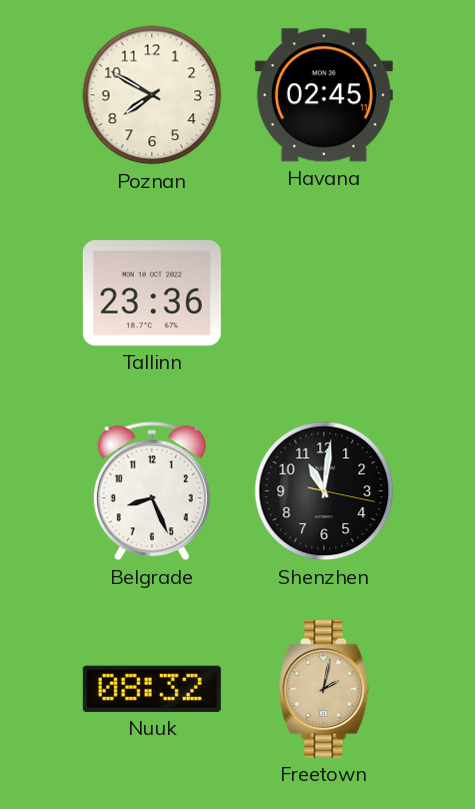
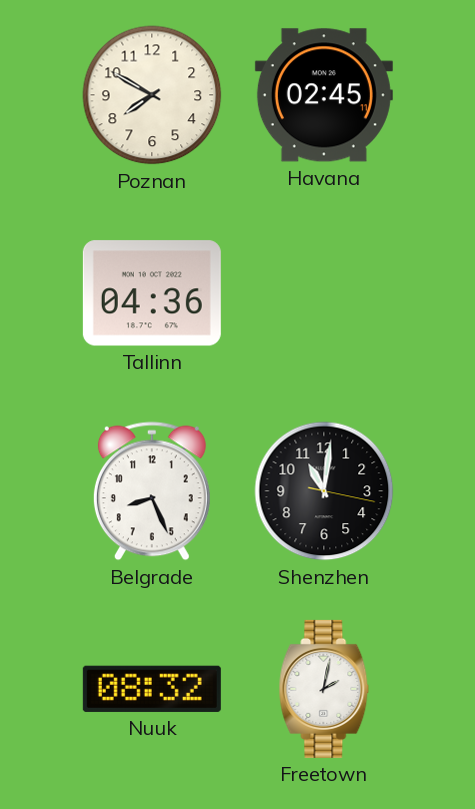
Tallinn: 23:36 -> 04:36 (152, 293)
Freetown dial: champagne -> white (324, 689)
